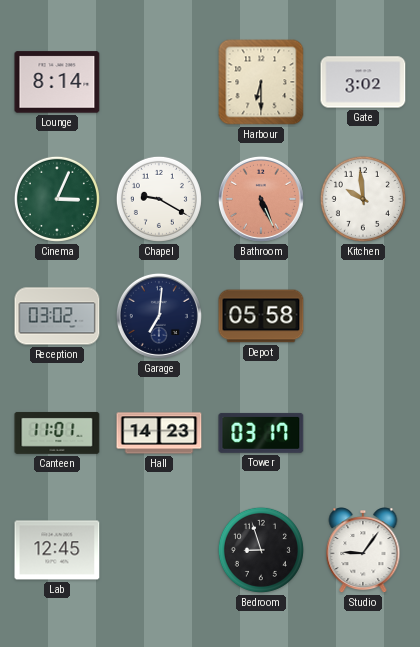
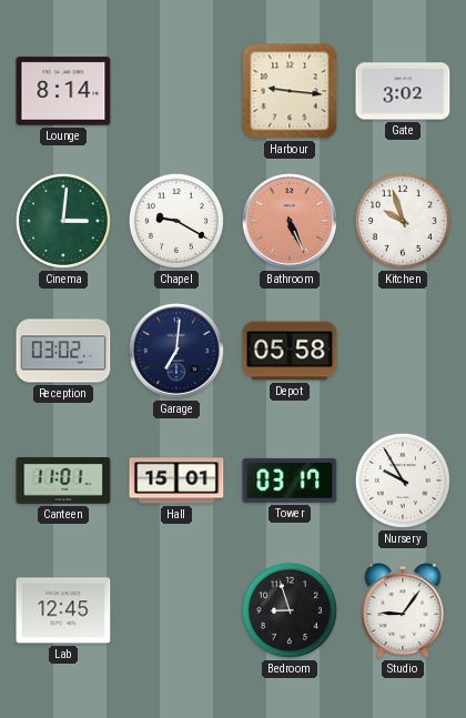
Harbour: 6:30 -> 9:16 (290, 91)
Cinema: 3:04 -> 3:01 (63, 221)
Kitchen: 9:59 -> 9:57 (403, 221)
Hall: 14:23 -> 15:01 (176, 481)
Nursery: none -> 9:55 (403, 481)
